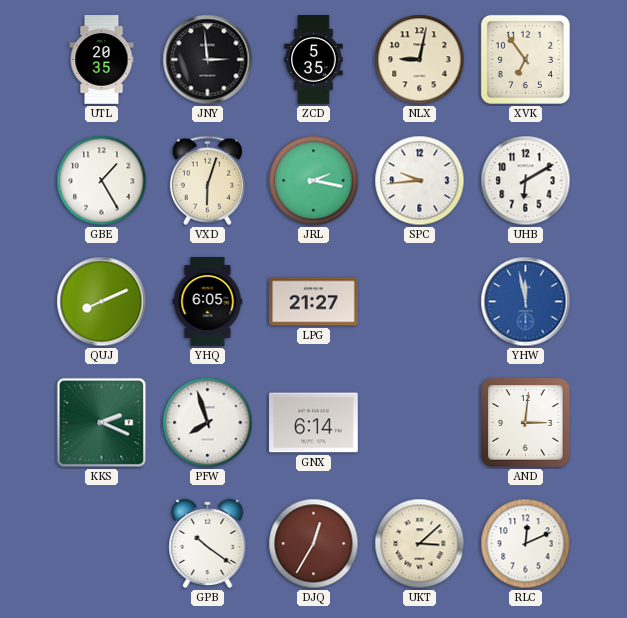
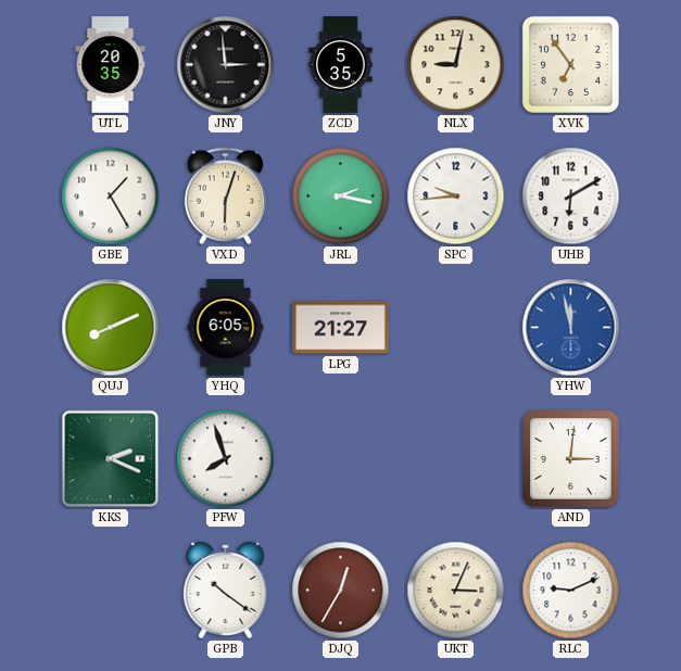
GNX: 6:14 -> none (314, 423)
UKT: 3:08 -> 3:04 (456, 591)
RLC: 12:11 -> 9:11 (571, 591)
